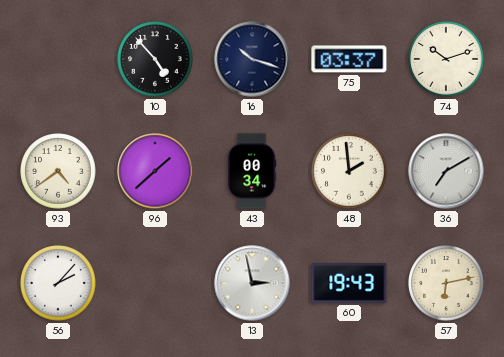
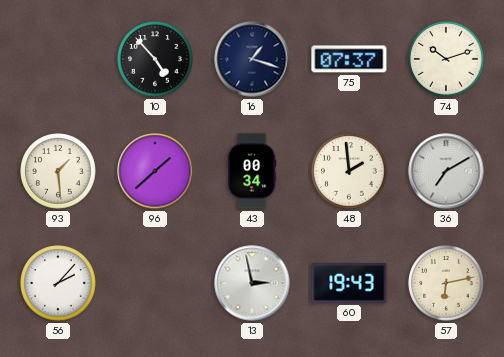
16: 10:18 -> 1:18 (252, 59)
75: 03:37 -> 07:37 (349, 59)
93: 4:39 -> 1:29 (58, 171)
